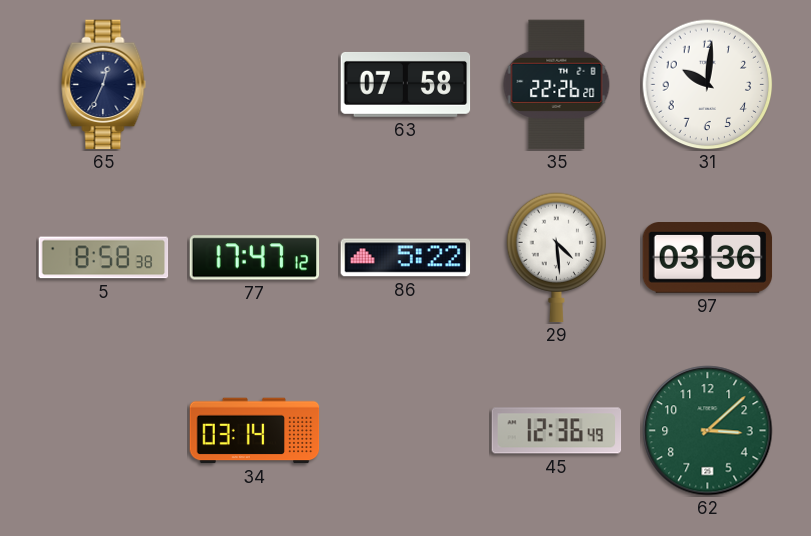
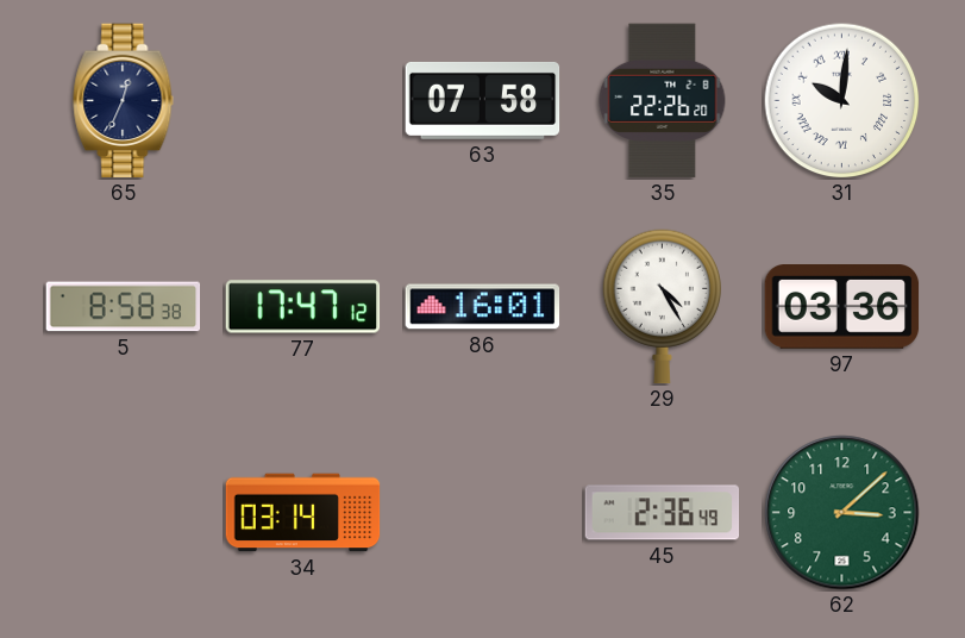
31 numerals: Arabic -> Roman (842, 101)
86: 5:22 -> 16:01 (483, 307)
29: 4:29 -> 4:25 (663, 307)
45: 12:36 -> 2:36 (663, 513)
